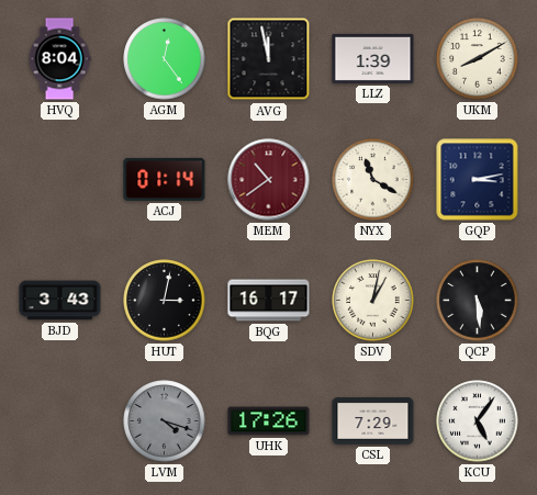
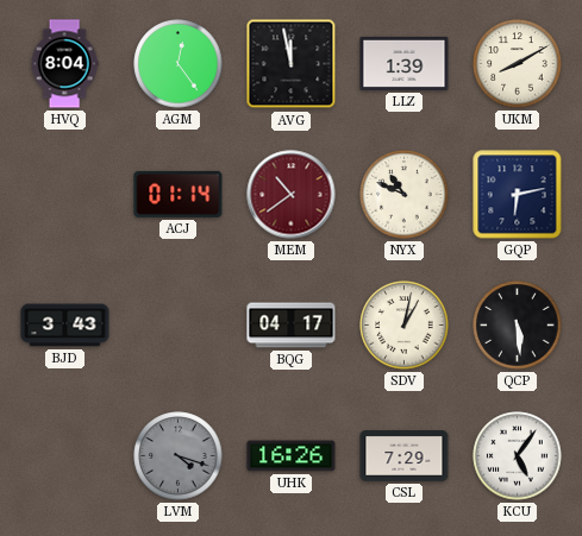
NYX: 11:20 -> 10:49 (405, 195)
GQP: 3:13 -> 6:13 (518, 195)
HUT: 3:02 -> none (165, 301)
BQG: 16:17 -> 04:17 (292, 326)
UHK: 17:26 -> 16:26 (292, 456)
